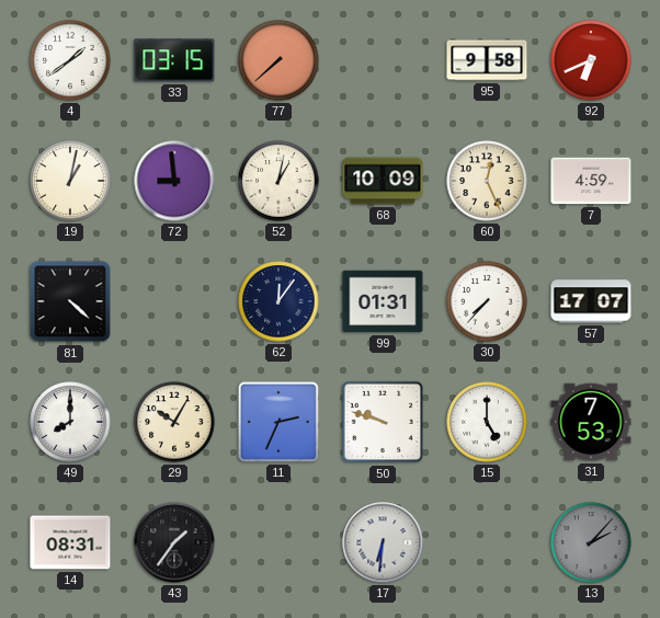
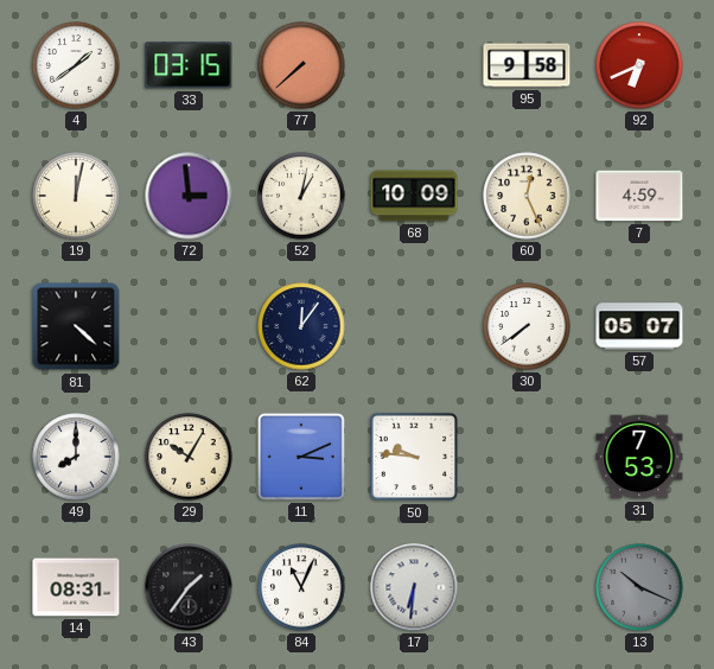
19: 1:02 -> 12:02 (76, 196)
72: 8:59 -> 2:59 (189, 196)
99: 01:31 -> none (383, 301)
30: 7:37 -> 7:39 (527, 326)
57: 17:07 -> 05:07 (639, 326)
11: 2:34 -> 3:11 (301, 457)
50: 9:48 -> 9:46 (414, 457)
15: 5:00 -> none (487, 422)
84: none -> 11:04 (301, 587)
13: 2:07 -> 10:19 (639, 587)
